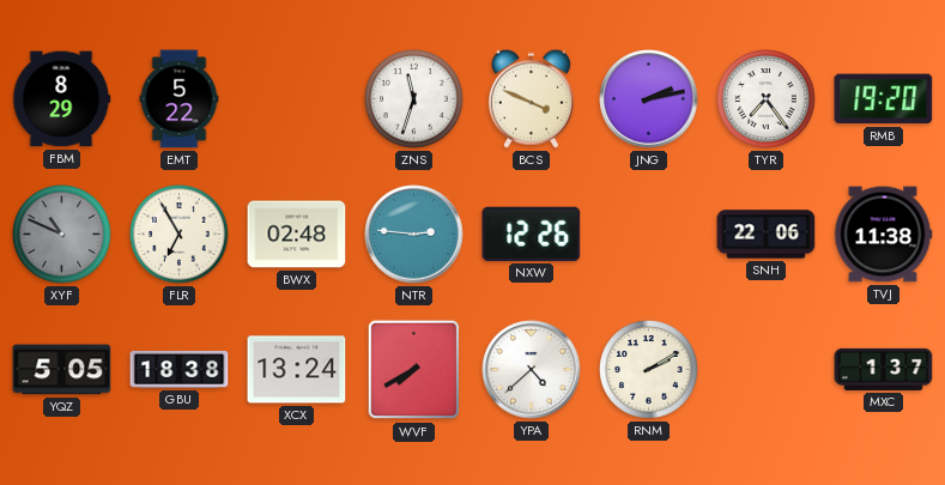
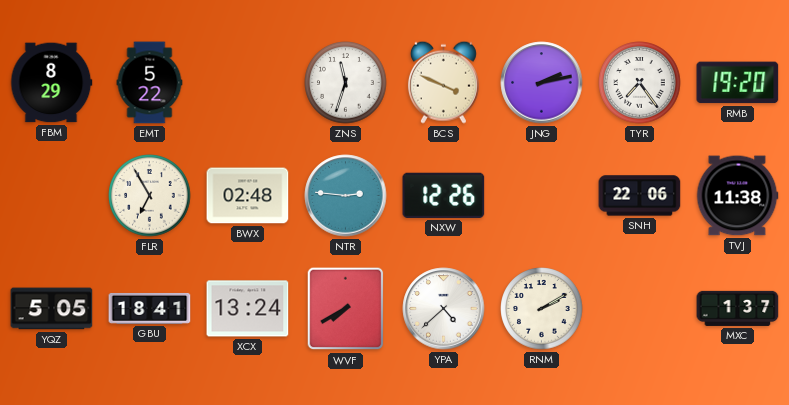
XYF: 10:49 -> none (62, 235)
GBU: 18:38 -> 18:41 (150, 308)
